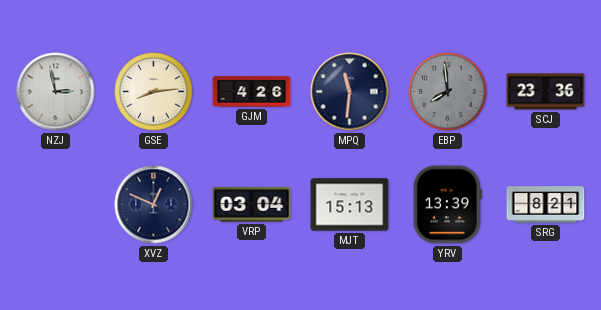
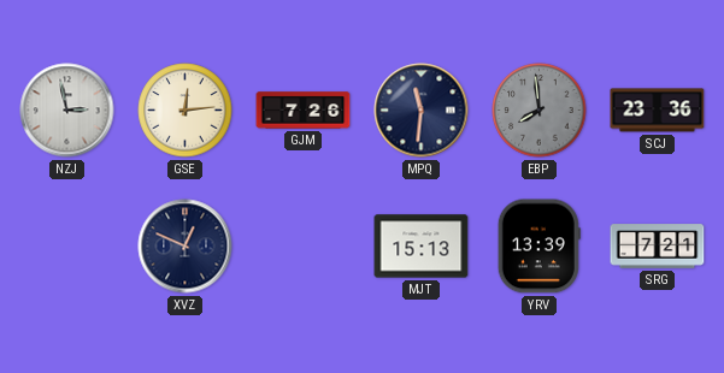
GSE: 8:14 -> 12:14 (186, 111)
GJM: 4:26 -> 7:26 (304, 111)
VRP: 03:04 -> none (252, 205)
SRG: 8:21 -> 7:21 (658, 247)
